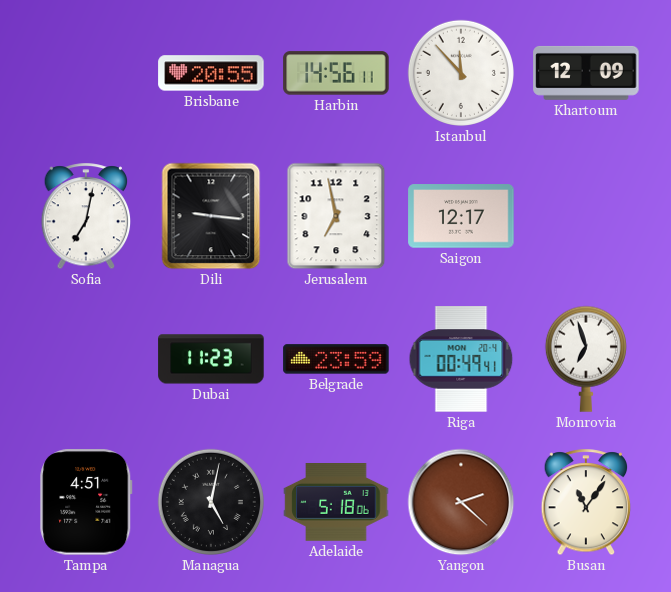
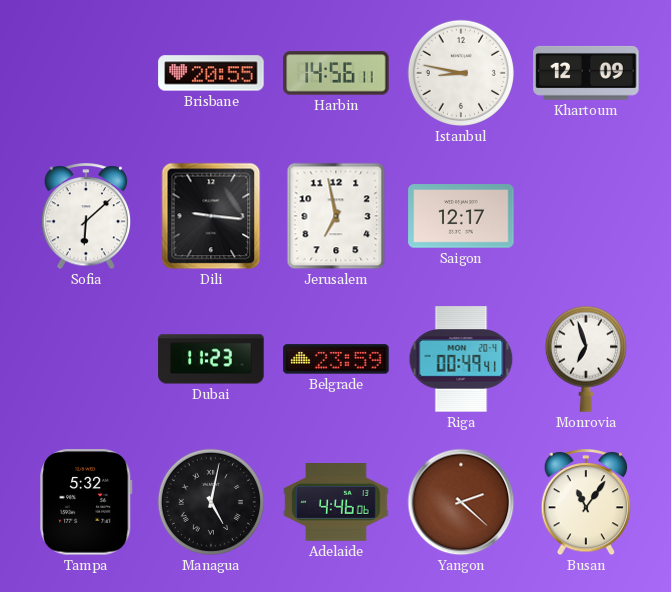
Istanbul: 11:53 -> 8:47 (461, 73)
Sofia: 7:02 -> 6:08 (86, 217)
Tampa: 4:51 -> 5:32 (86, 502)
Adelaide: 5:18 -> 4:46 (336, 503)
